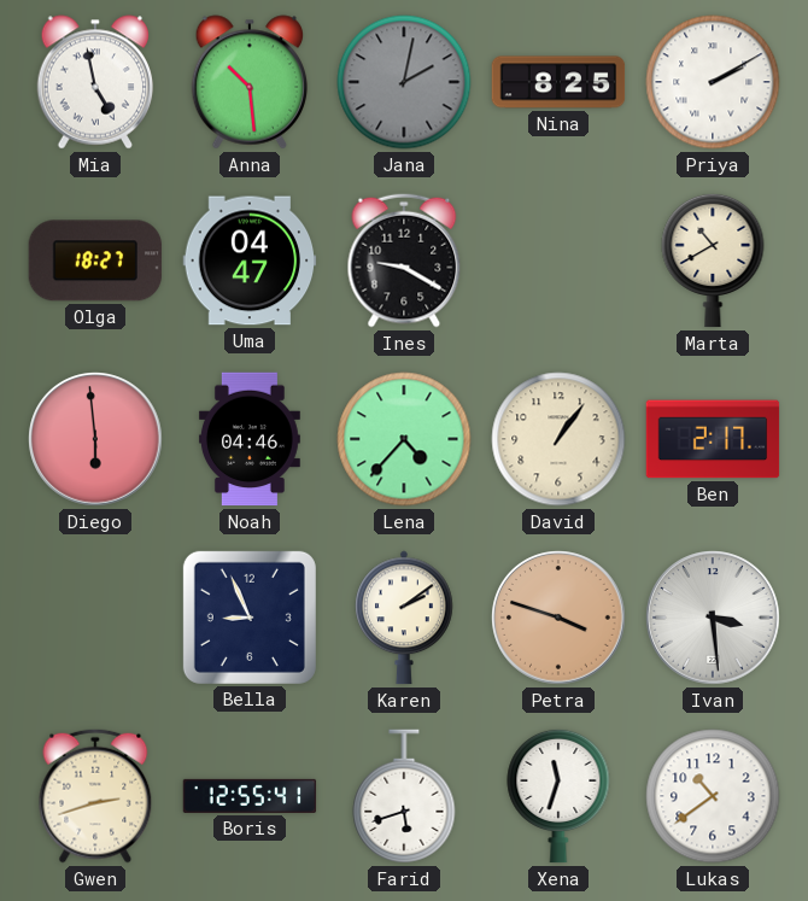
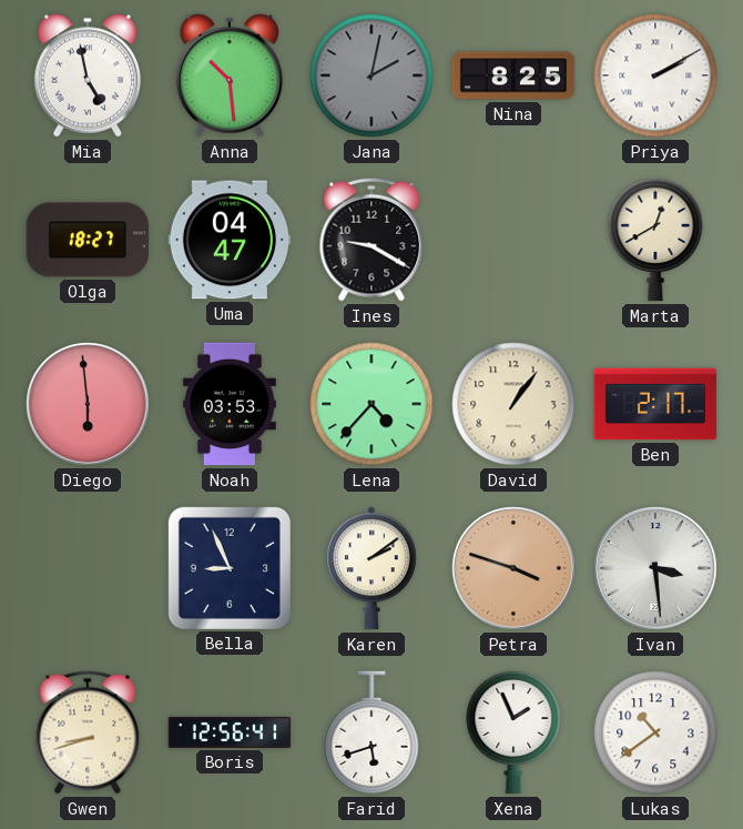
Marta: 10:40 -> 12:40 (655, 240)
Noah: 04:46 -> 03:53 (230, 404)
Gwen: 2:42 -> 8:42 (88, 732)
Boris: 12:55 -> 12:56 (230, 732)
Xena: 11:33 -> 1:56 (513, 732)
